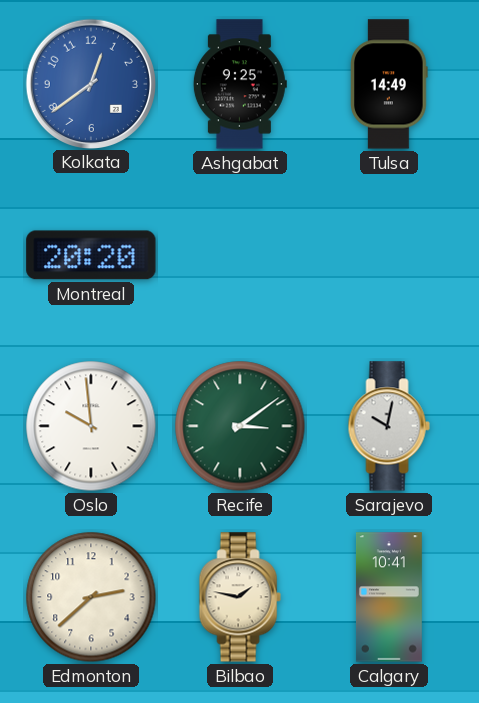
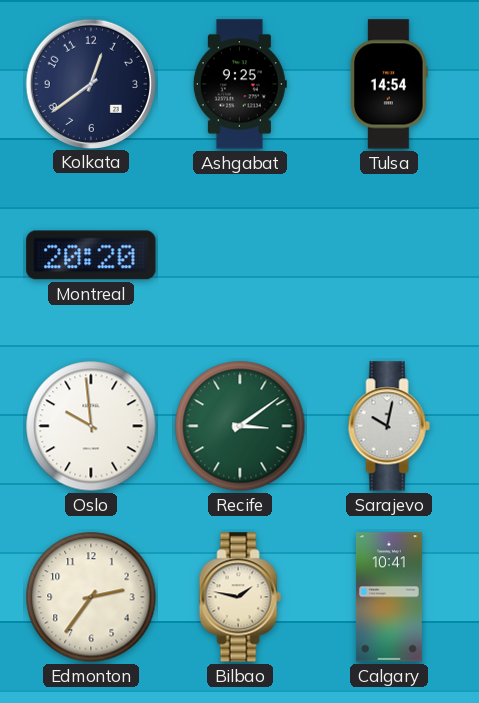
Kolkata dial: blue -> navy (90, 83)
Tulsa: 14:49 -> 14:54 (389, 84)
Edmonton: 2:38 -> 2:36 (91, 597)
